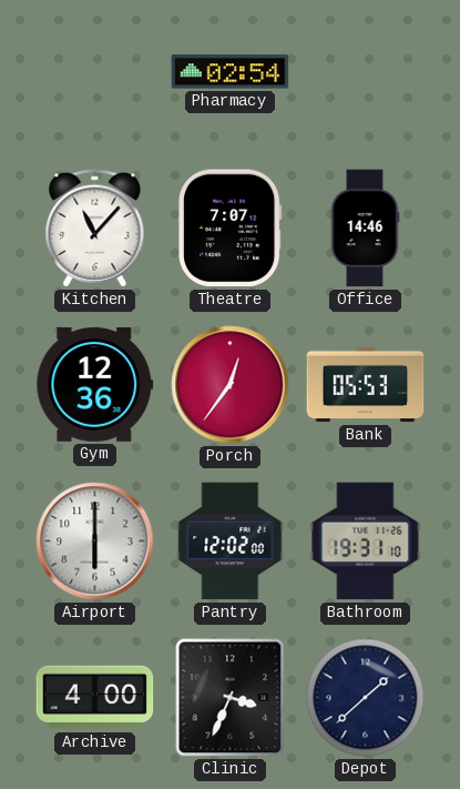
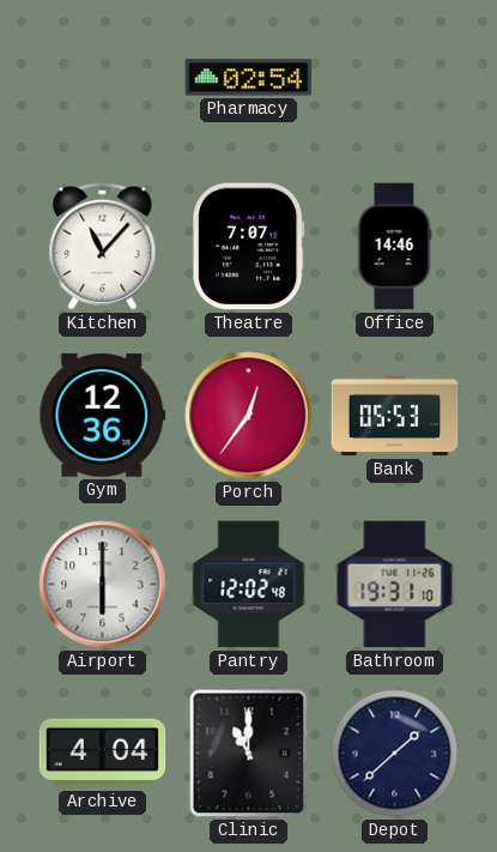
Pantry: 12:02:00 -> 12:02:48 (249, 585)
Archive: 4:00 -> 4:04 (103, 754)
Clinic: 3:34 -> 11:00 (249, 754)
